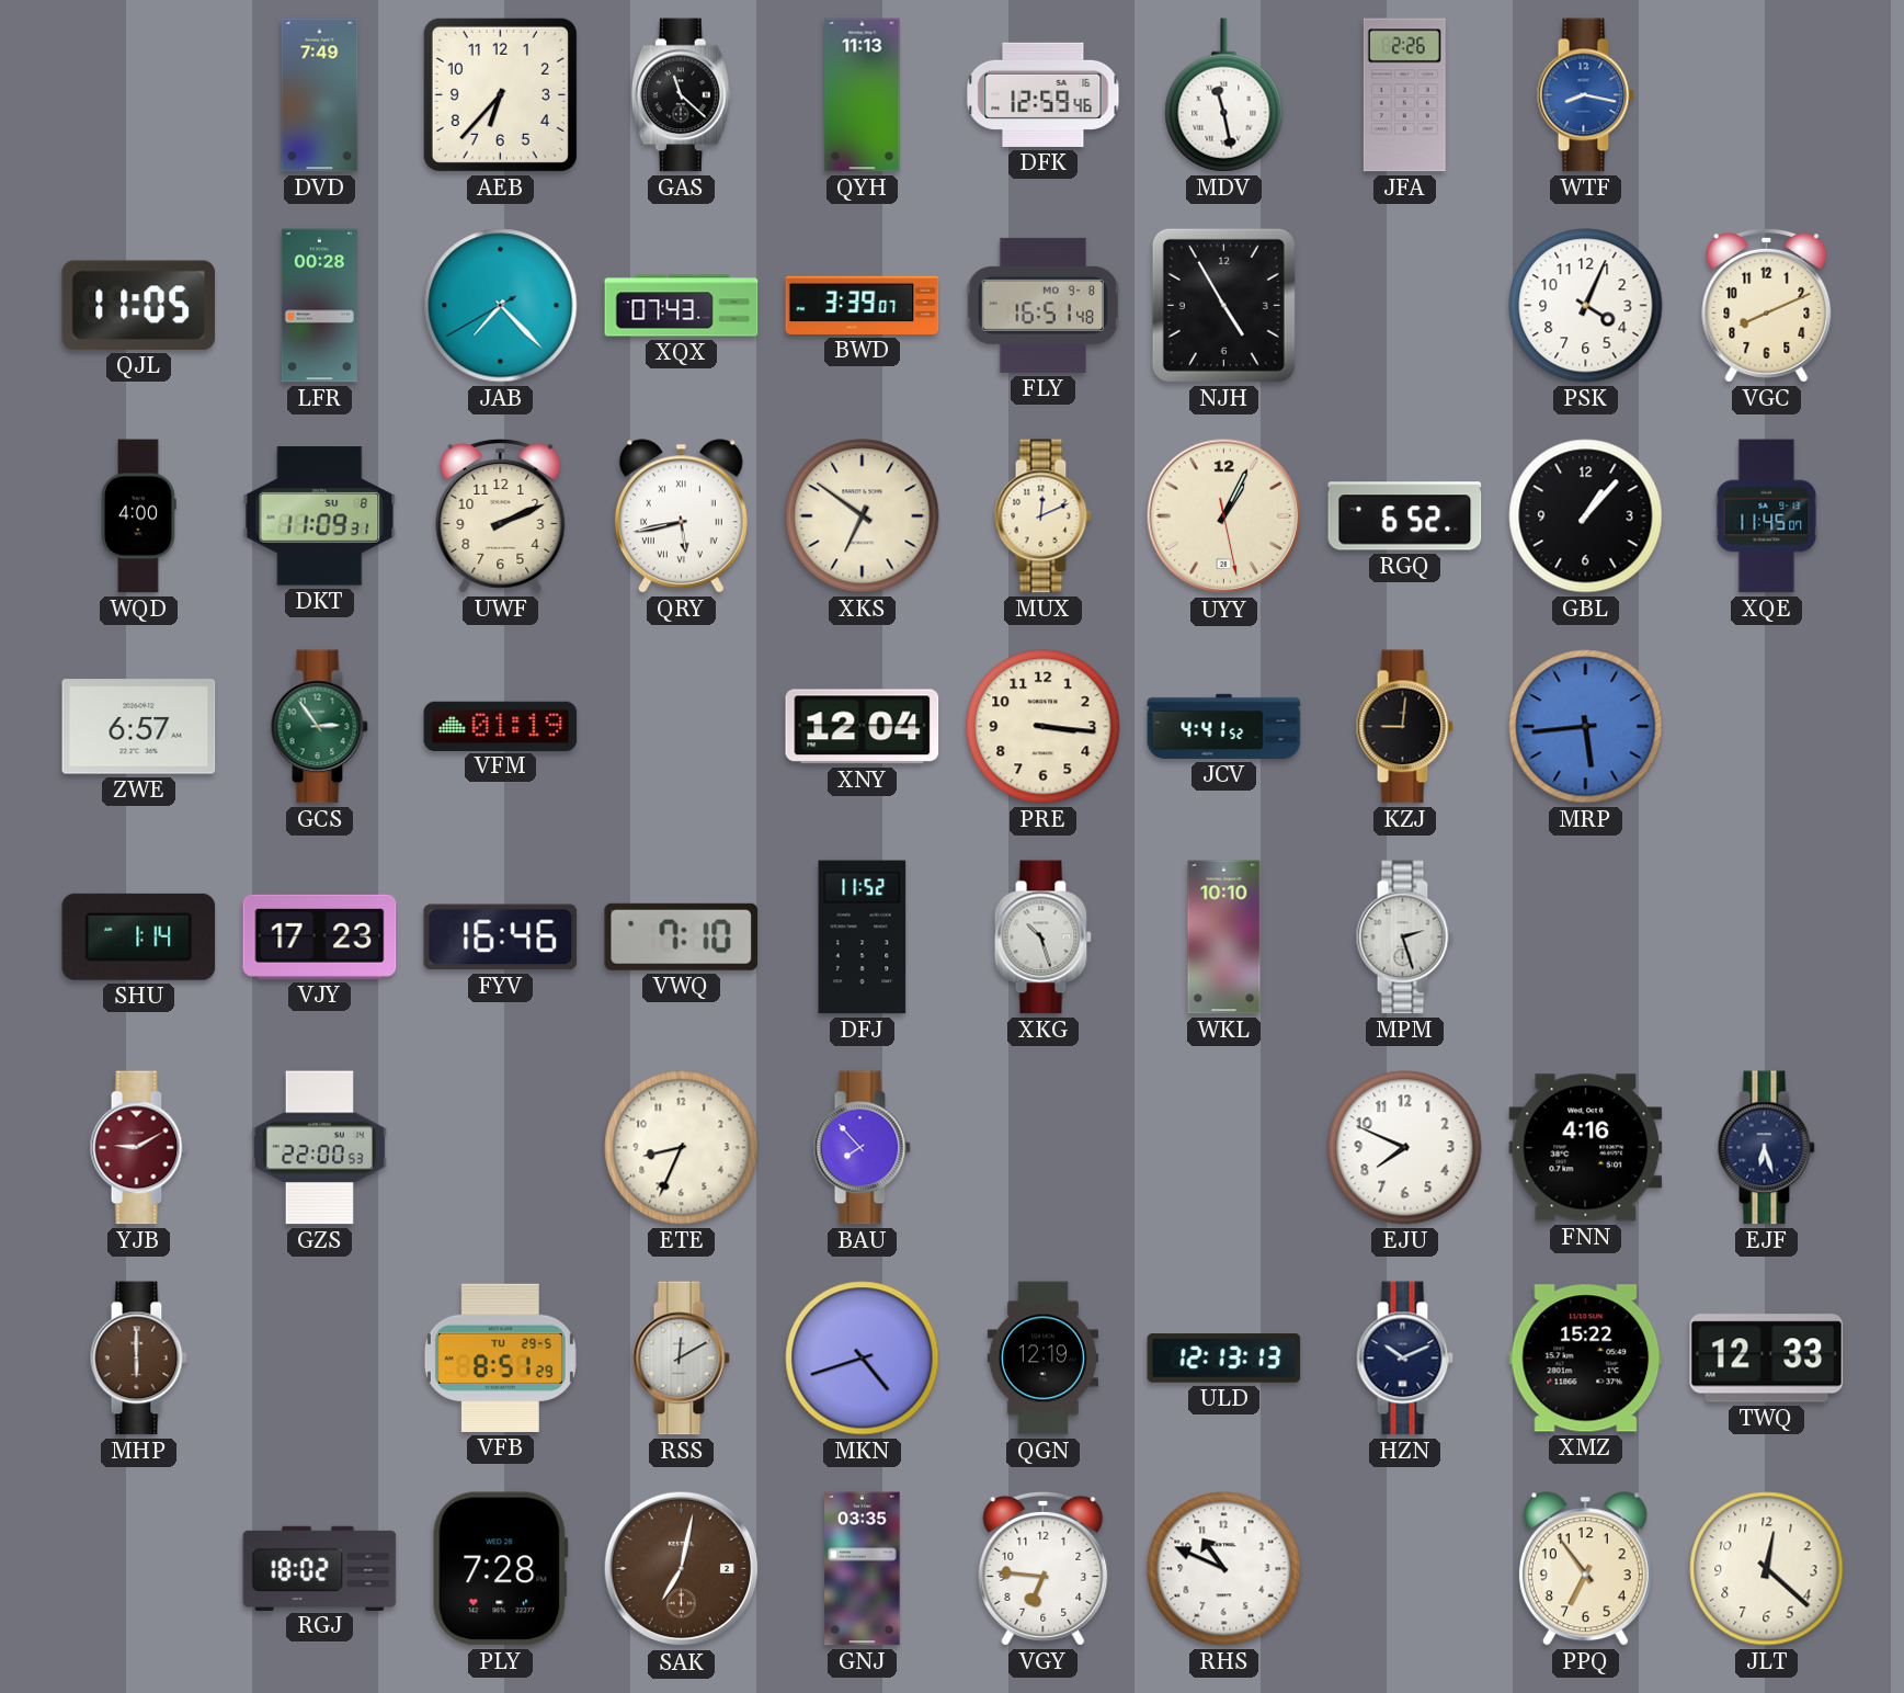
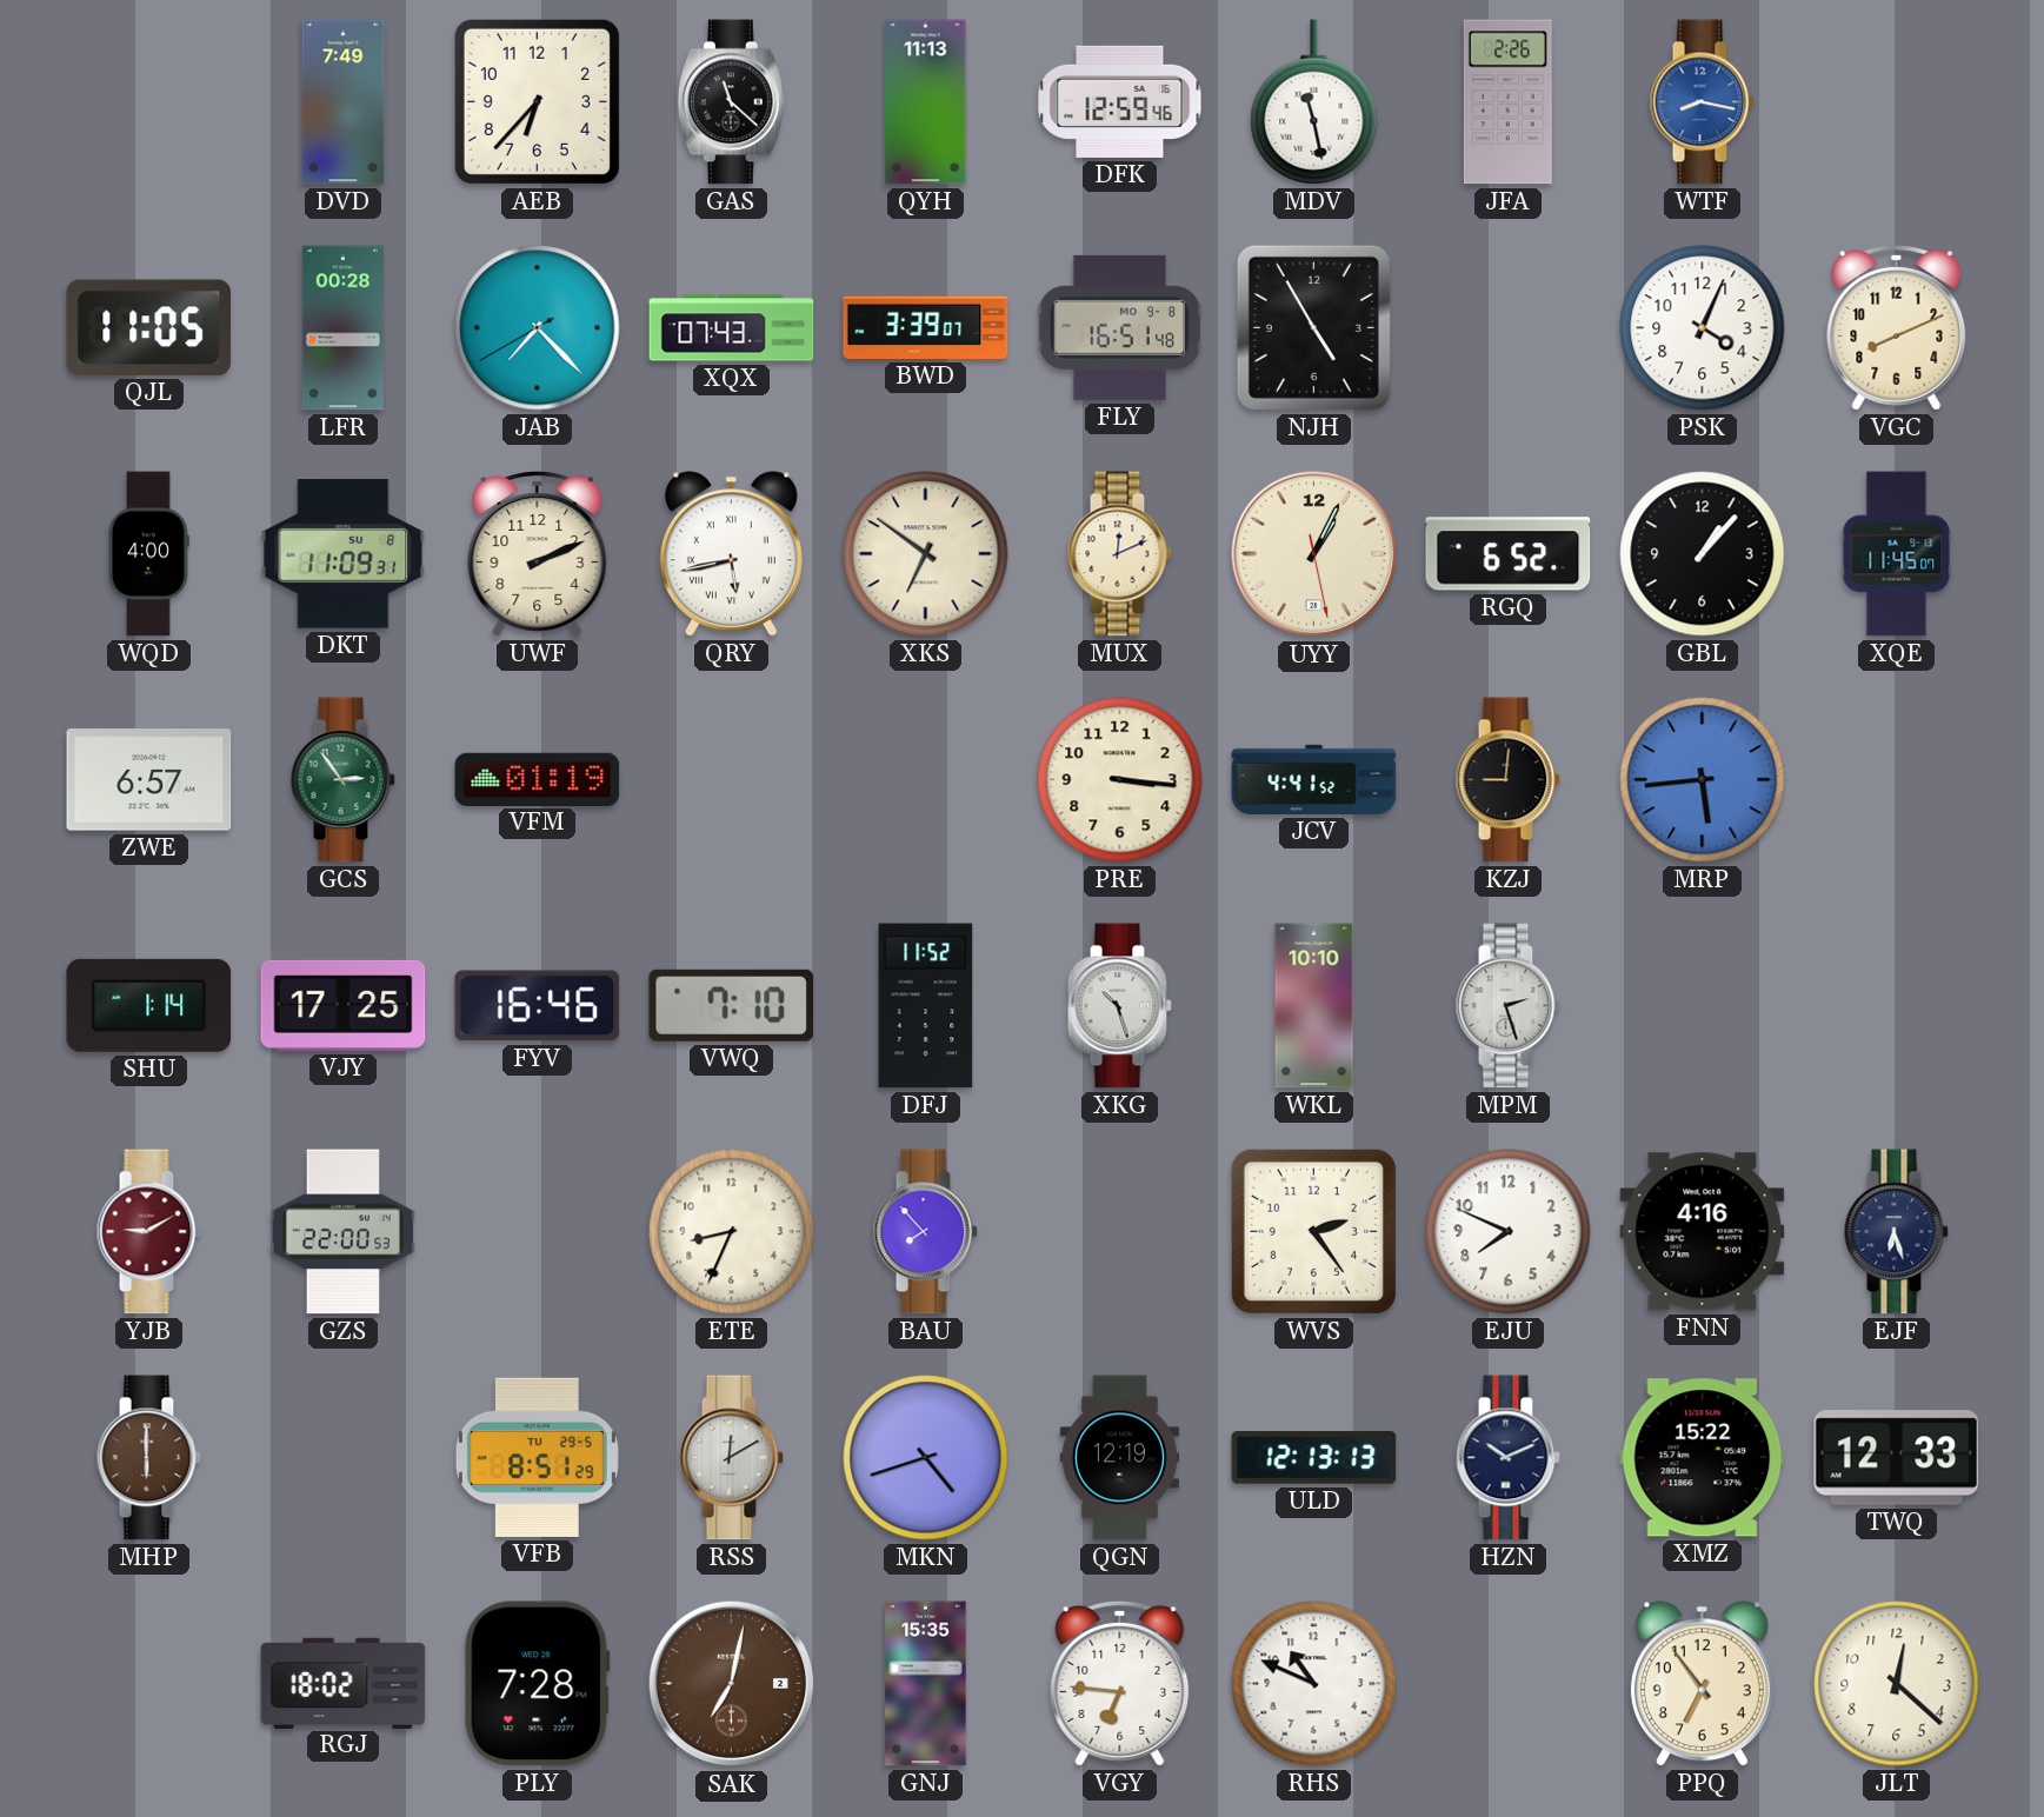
XNY: 12:04 -> none (863, 727)
VJY: 17:23 -> 17:25 (344, 1005)
WVS: none -> 2:24 (1313, 1231)
GNJ: 03:35 -> 15:35 (926, 1684)
